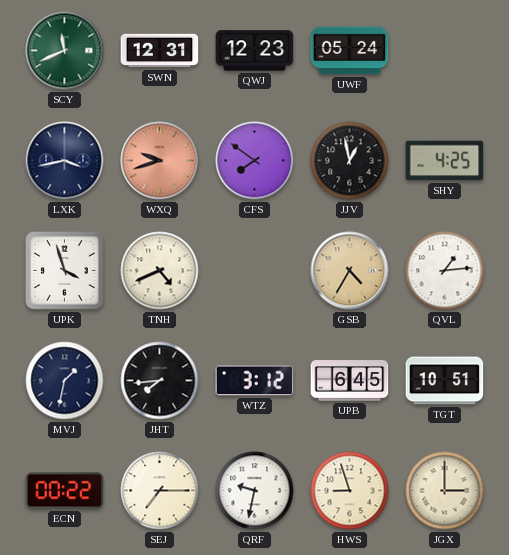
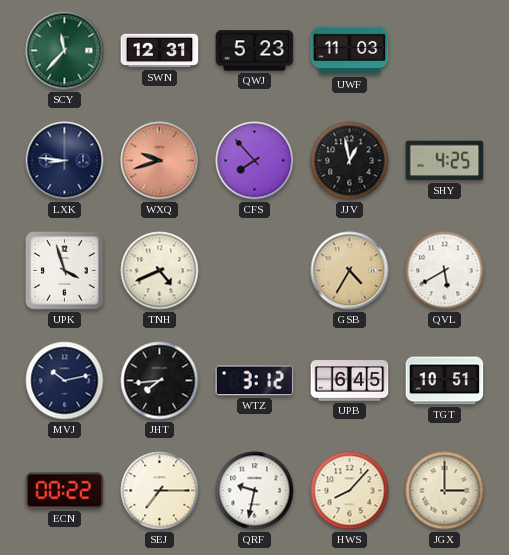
SCY: 11:41 -> 11:37 (65, 51)
QWJ: 12:23 -> 5:23 (255, 51)
UWF: 05:24 -> 11:03 (350, 51)
LXK: 3:43 -> 8:46 (65, 161)
CFS: 7:51 -> 7:53 (255, 161)
QVL: 1:14 -> 5:40 (445, 271)
MVJ: 1:32 -> 10:13 (65, 381)
HWS: 8:57 -> 8:07 (350, 491)
